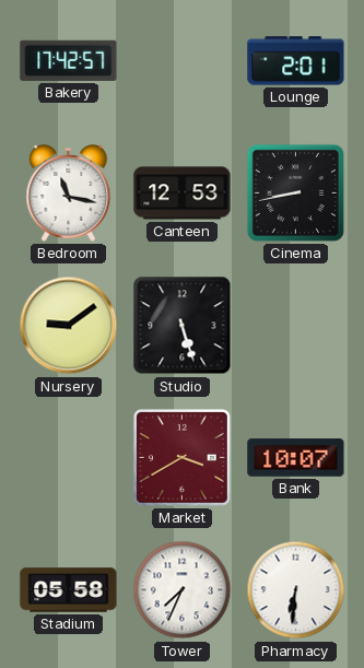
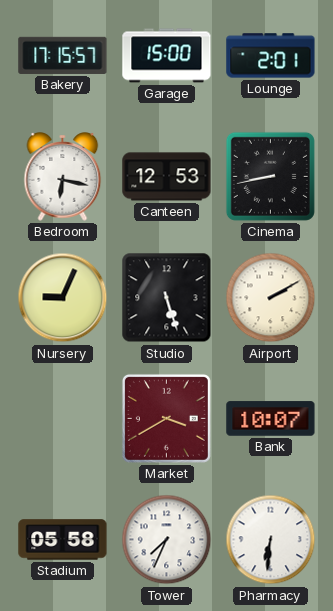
Bakery: 17:42 -> 17:15 (63, 55)
Garage: none -> 15:00 (167, 56)
Bedroom: 11:17 -> 6:17 (63, 177)
Nursery: 9:09 -> 9:04 (63, 298)
Airport: none -> 2:10 (271, 298)
